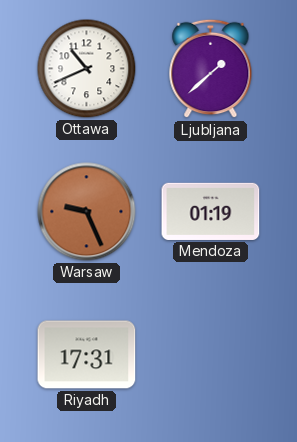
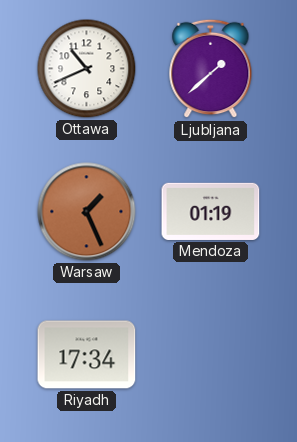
Warsaw: 9:26 -> 1:26 (87, 212)
Riyadh: 17:31 -> 17:34 (87, 355)
